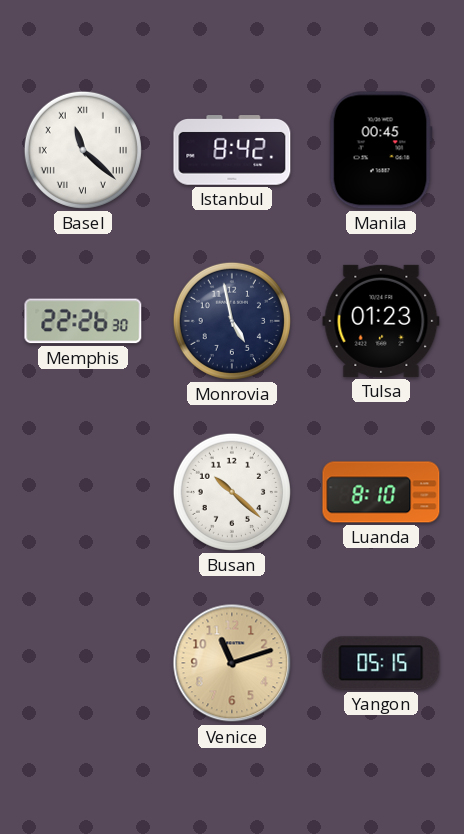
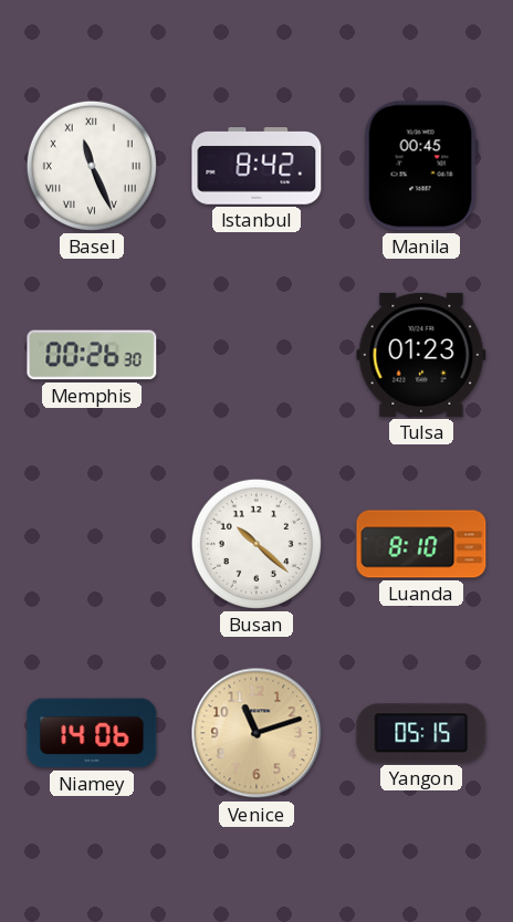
Basel: 11:22 -> 11:26 (92, 166)
Memphis: 22:26 -> 00:26 (92, 355)
Monrovia: 4:58 -> none (232, 321)
Niamey: none -> 14:06 (92, 733)
